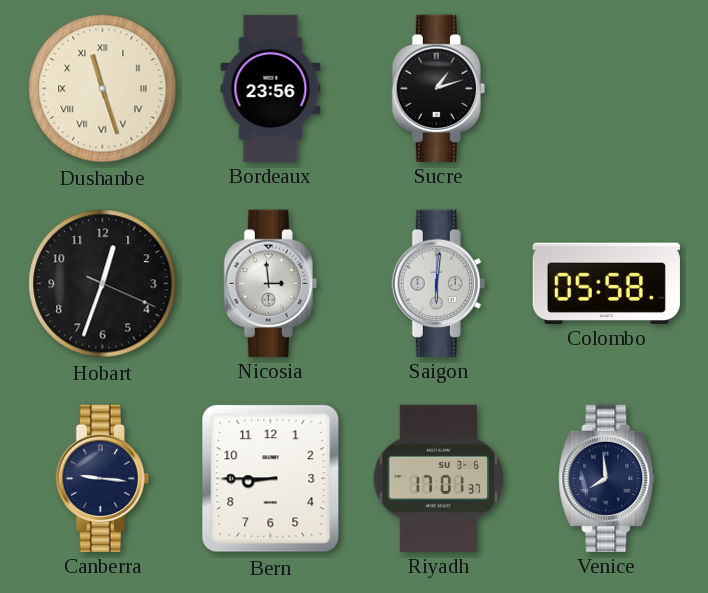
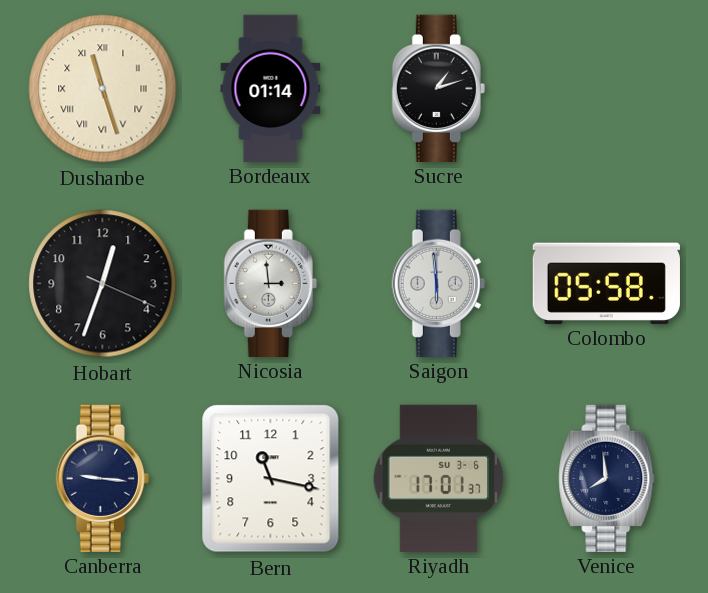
Bordeaux: 23:56 -> 01:14 (271, 88)
Saigon: 6:01 -> 5:59 (438, 283)
Bern: 8:45 -> 11:17 (271, 479)
